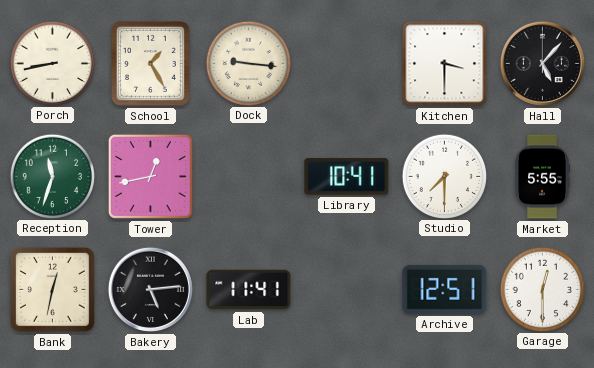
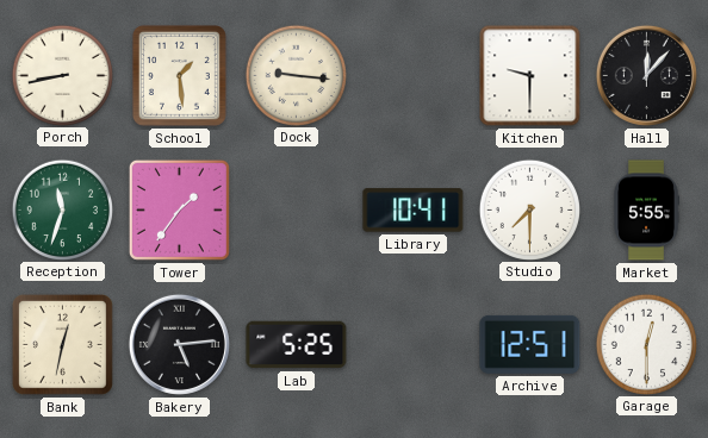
School: 1:25 -> 1:29 (179, 75)
Kitchen: 3:30 -> 9:30 (530, 76)
Hall: 5:07 -> 12:07 (646, 75)
Tower: 12:43 -> 1:36 (179, 209)
Lab: 11:41 -> 5:25 (297, 345)
